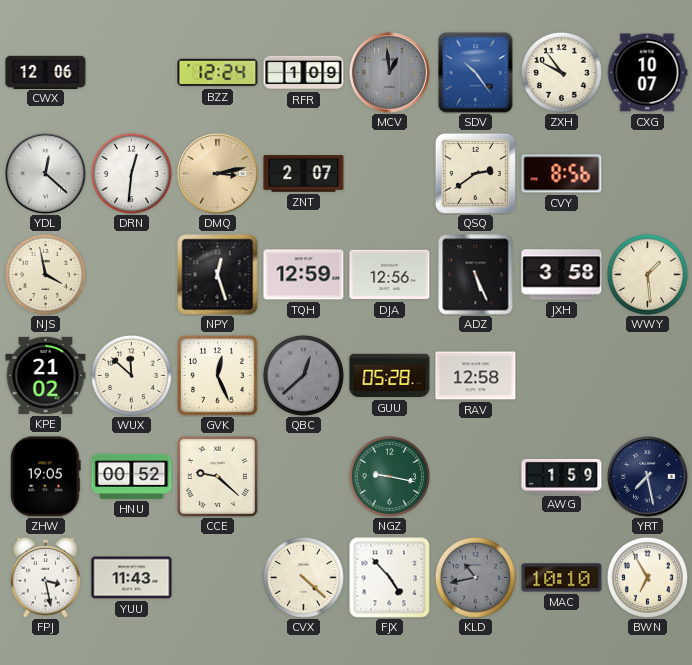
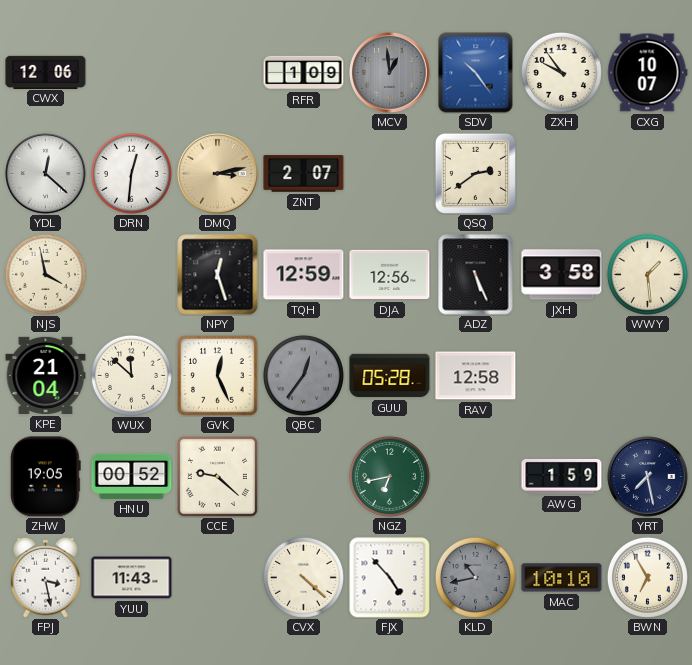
BZZ: 12:24 -> none (218, 73)
CVY: 8:56 -> none (562, 174)
KPE: 21:02 -> 21:04 (46, 375)
QBC: 12:38 -> 12:36 (303, 375)
NGZ: 9:17 -> 6:43 (389, 476)
